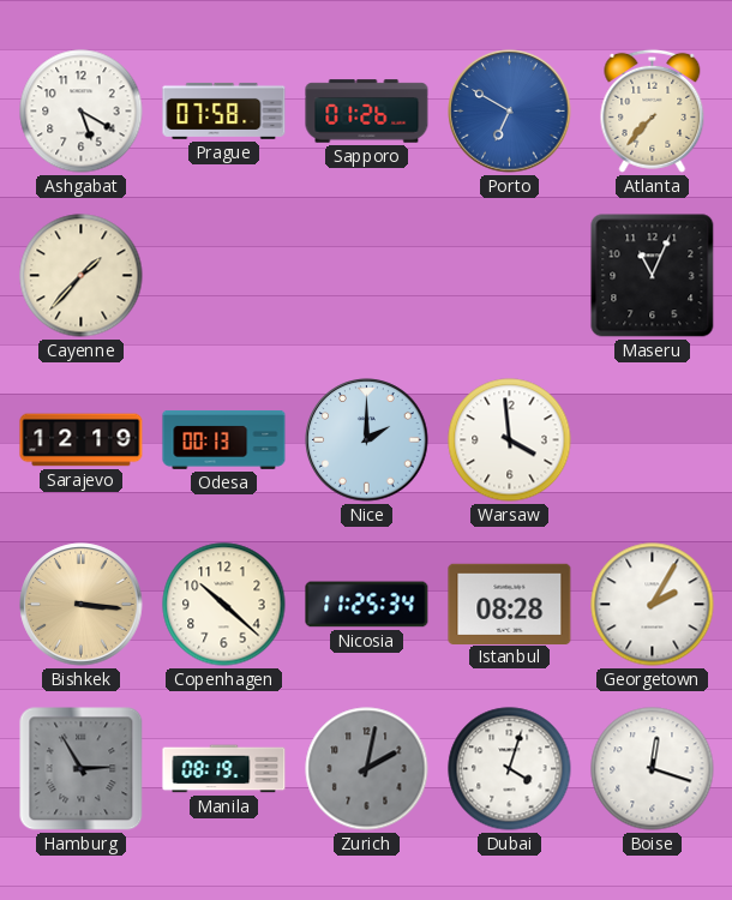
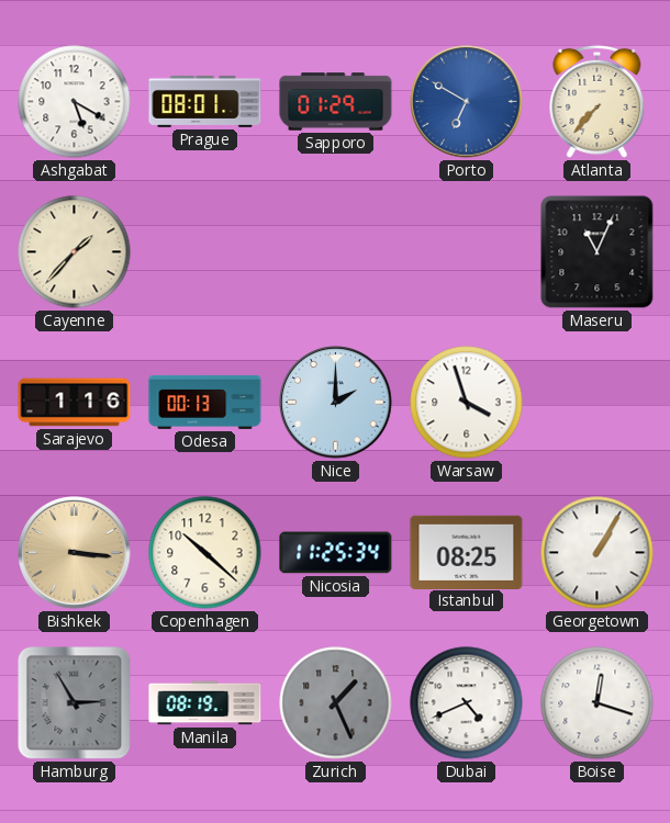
Prague: 07:58 -> 08:01 (205, 101)
Sapporo: 01:26 -> 01:29 (336, 102)
Sarajevo: 12:19 -> 1:16 (75, 403)
Warsaw: 3:59 -> 3:57 (467, 403)
Istanbul: 08:28 -> 08:25 (467, 552)
Georgetown: 2:05 -> 1:05 (598, 553)
Zurich: 2:02 -> 1:26 (336, 703)
Dubai: 4:03 -> 4:41 (467, 703)
